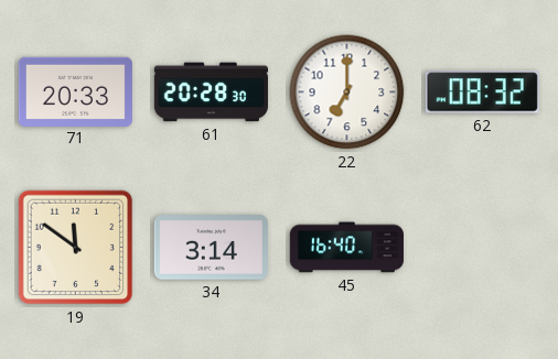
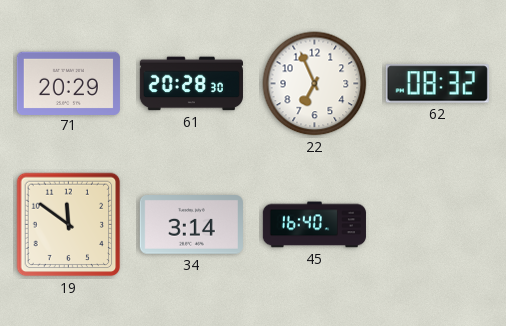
71: 20:33 -> 20:29 (68, 83)
22: 7:00 -> 6:56 (315, 84)
